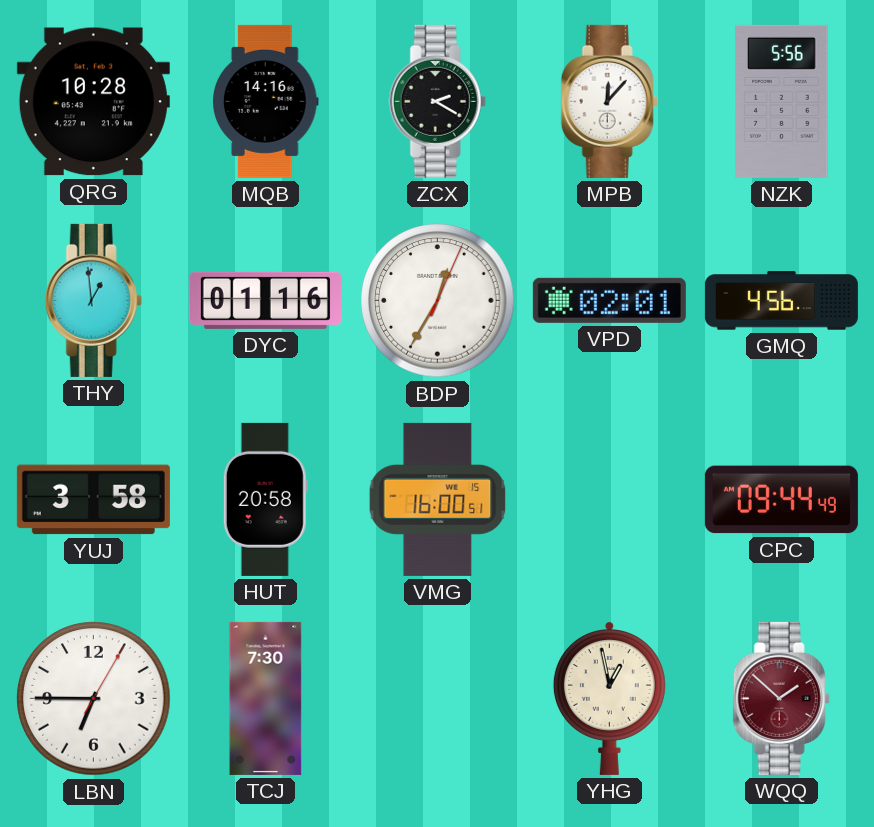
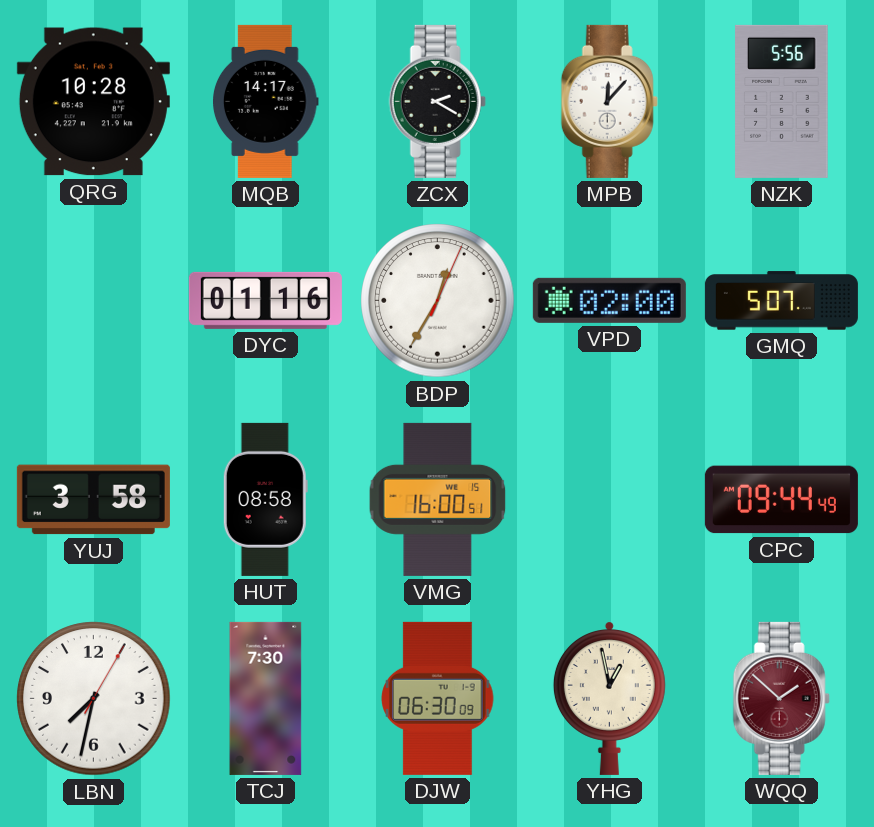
MQB: 14:16 -> 14:17 (266, 101)
THY: 12:59 -> none (93, 300)
VPD: 02:01 -> 02:00 (609, 300)
GMQ: 4:56 -> 5:07 (781, 301)
HUT: 20:58 -> 08:58 (265, 499)
LBN: 6:45 -> 7:32 (94, 699)
DJW: none -> 06:30 (438, 698)
